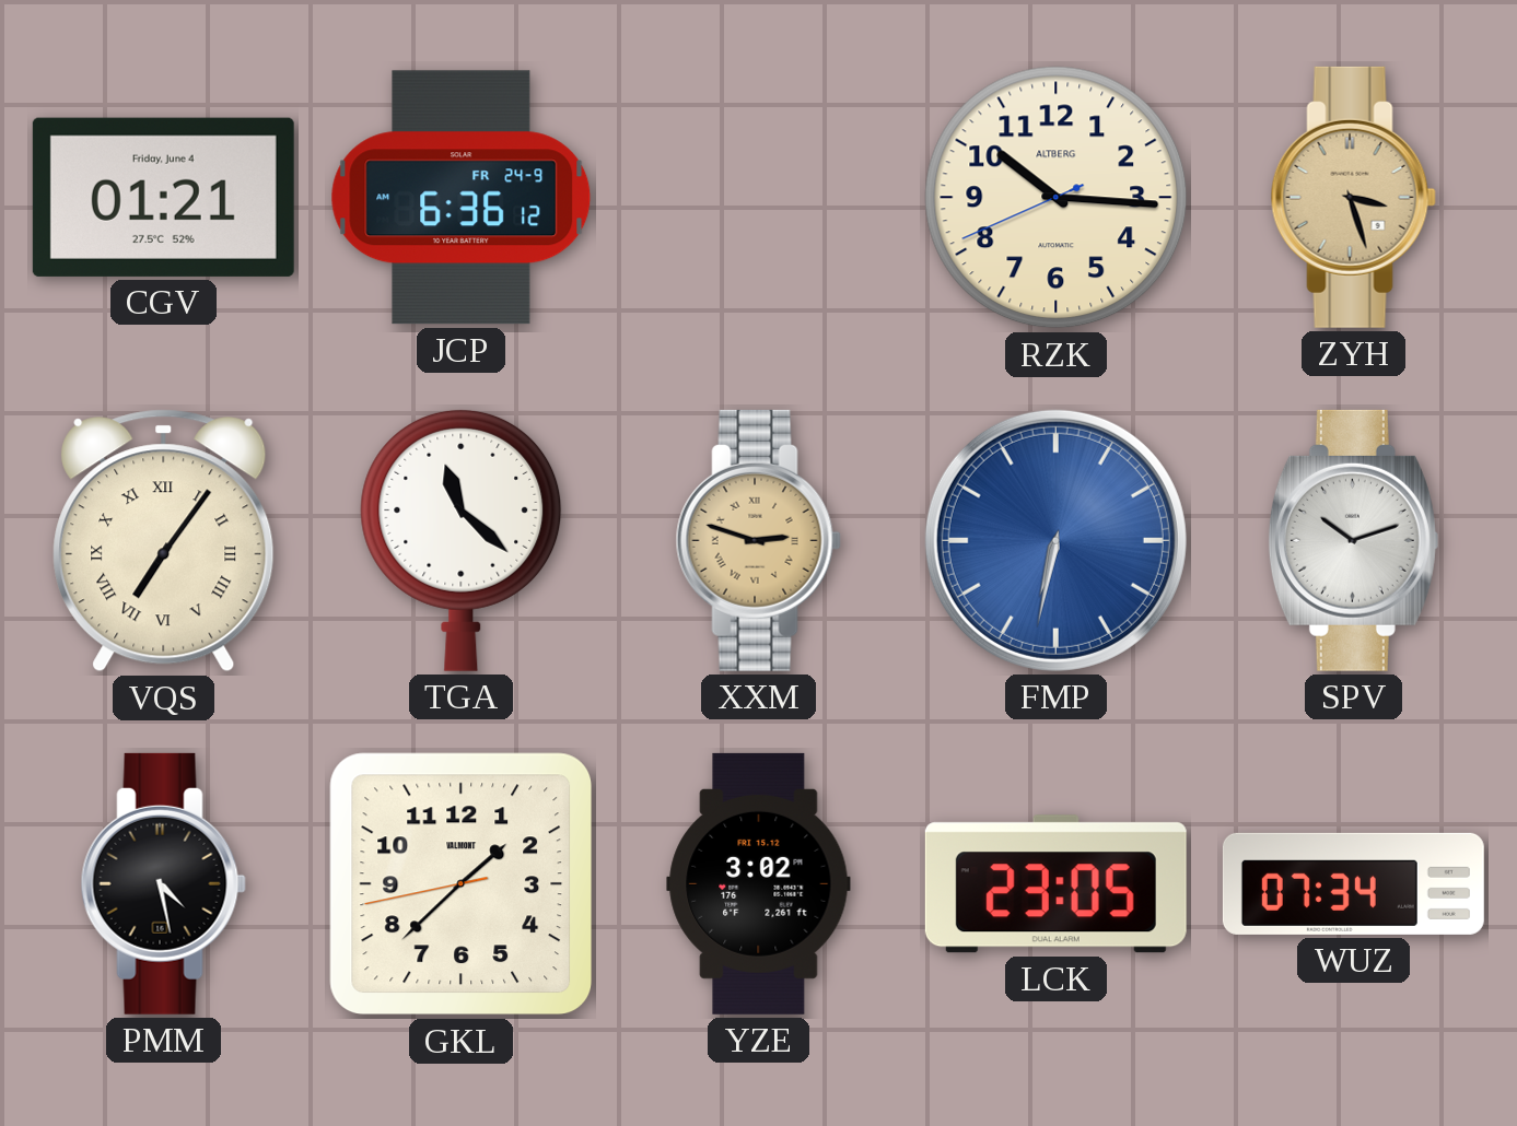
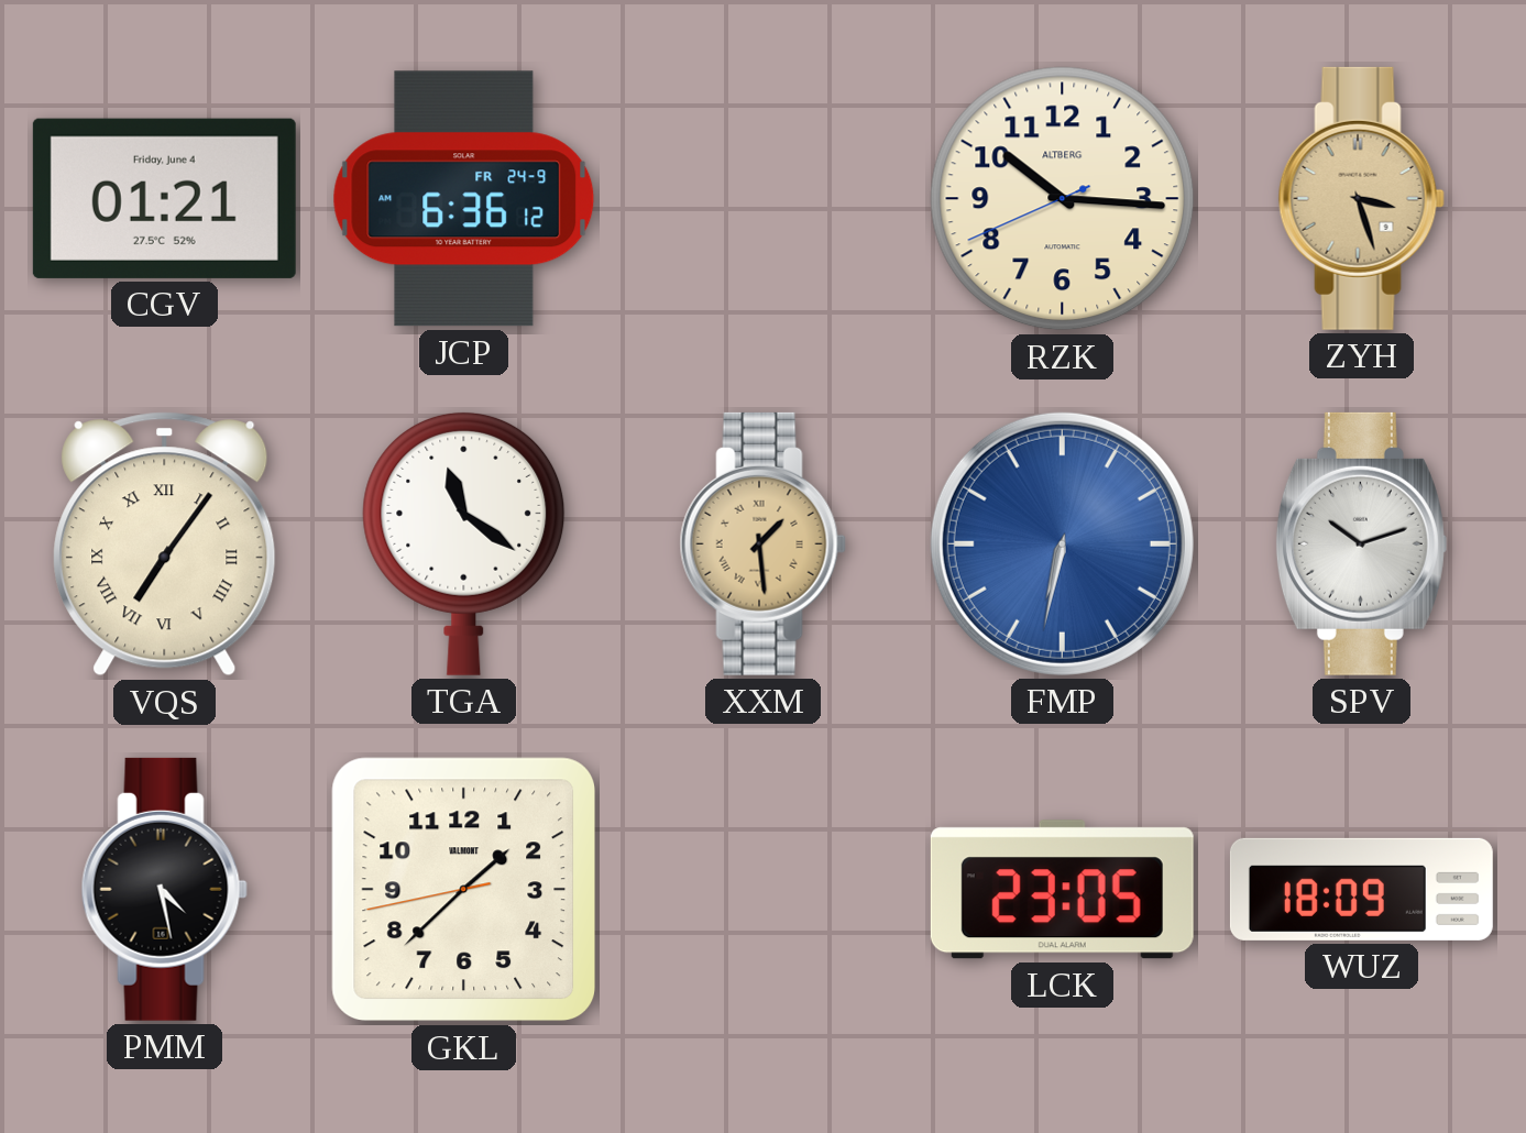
TGA: 11:22 -> 11:21 (464, 543)
XXM: 2:48 -> 1:29 (762, 543)
YZE: 3:02 -> none (759, 883)
WUZ: 07:34 -> 18:09 (1361, 889)
